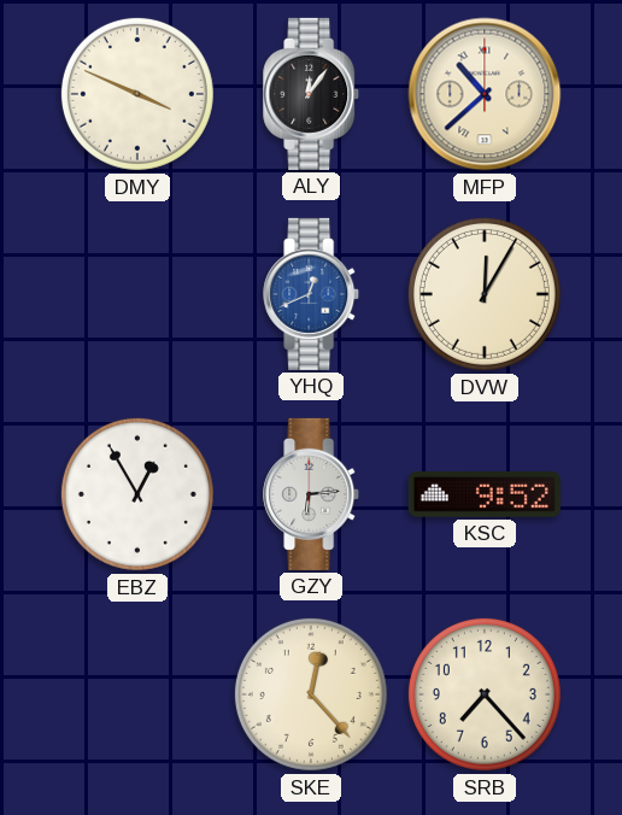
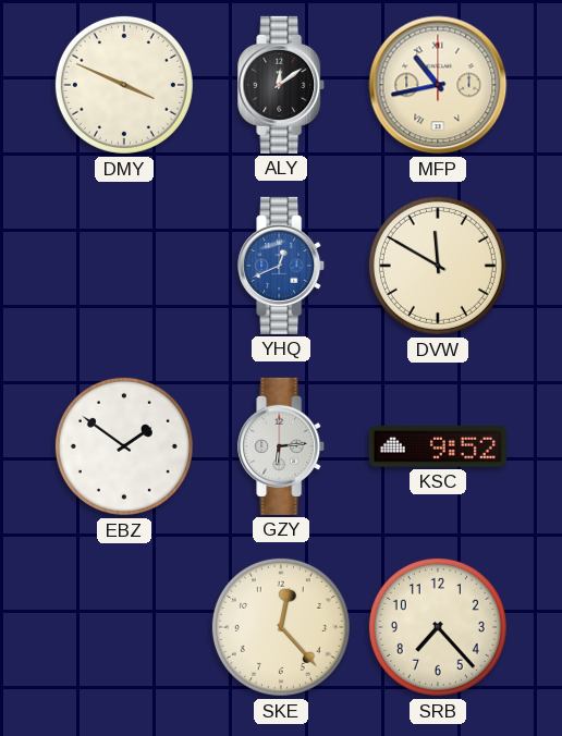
ALY: 12:06 -> 12:09 (282, 85)
MFP: 10:38 -> 10:43 (438, 85)
DVW: 12:05 -> 11:50 (438, 266)
EBZ: 12:55 -> 1:51 (124, 446)
